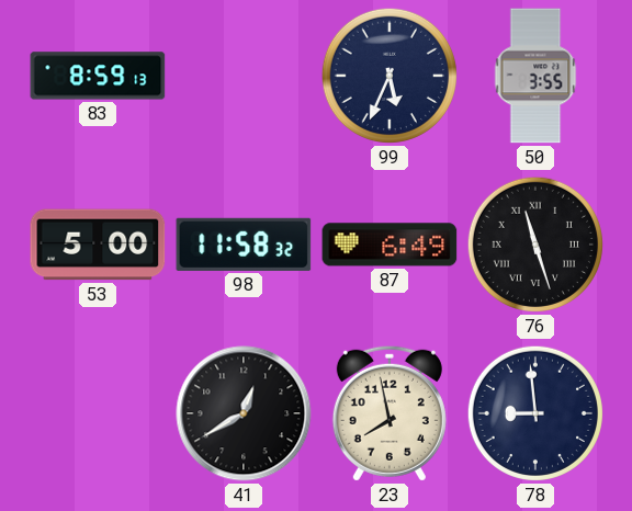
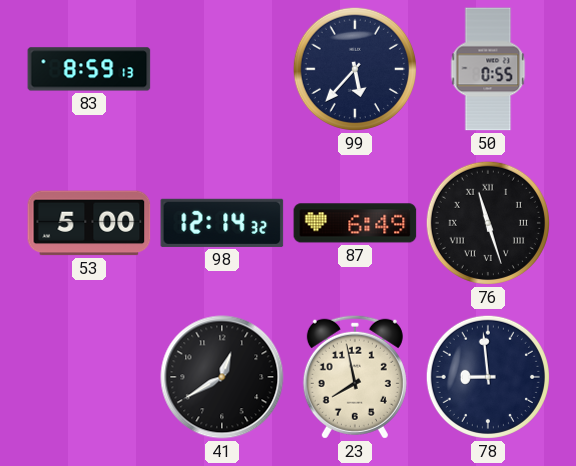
99: 5:34 -> 5:37 (355, 69)
50: 3:55 -> 0:55 (488, 69)
98: 11:58 -> 12:14 (222, 223)
